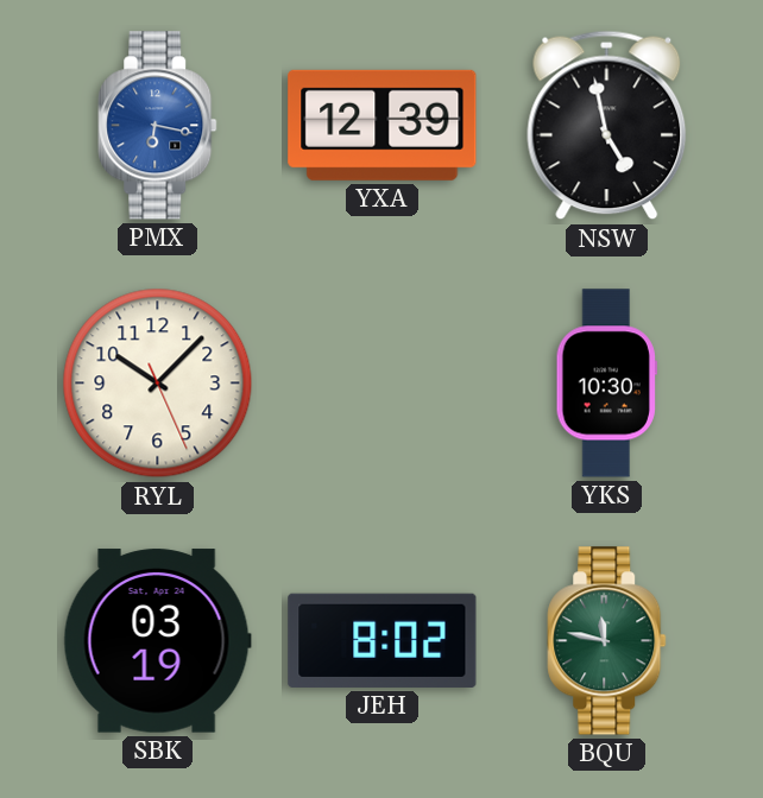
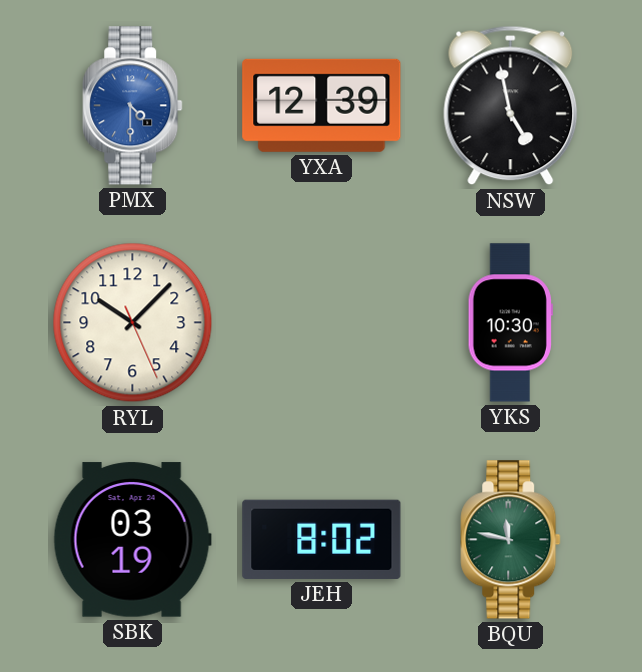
PMX: 6:17 -> 4:30 (133, 106)
